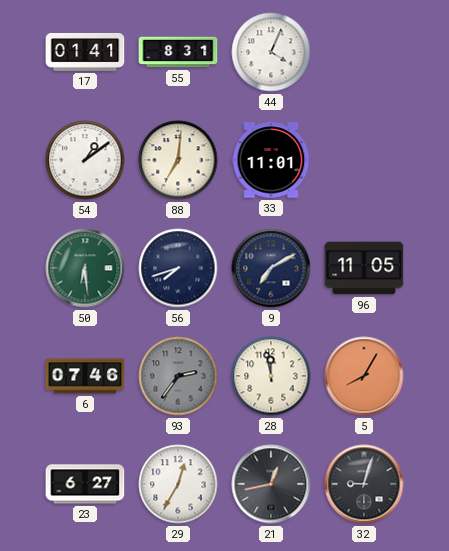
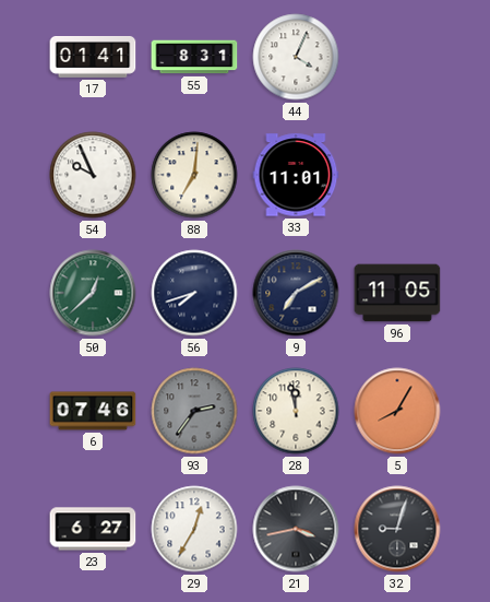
54: 1:09 -> 9:56 (93, 175)
50: 6:29 -> 12:38 (93, 293)
21: 12:43 -> 3:43 (296, 529)
